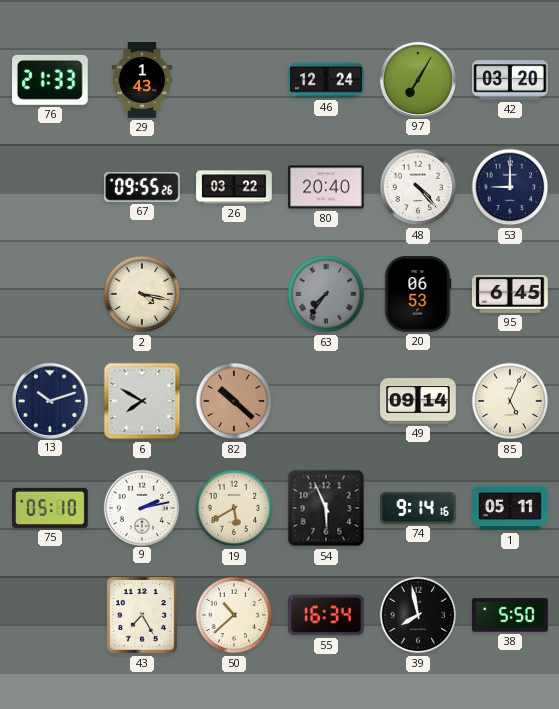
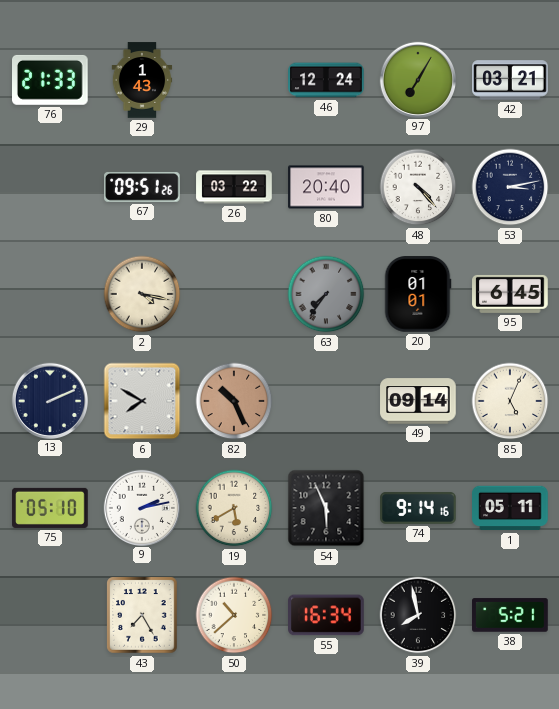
42: 03:20 -> 03:21 (510, 80)
67: 09:55 -> 09:51 (143, 187)
53: 9:00 -> 3:13 (510, 187)
20: 06:53 -> 01:01 (418, 294)
13: 10:12 -> 2:11 (49, 400)
82: 10:22 -> 10:26 (234, 401)
38: 5:50 -> 5:21 (510, 615)
